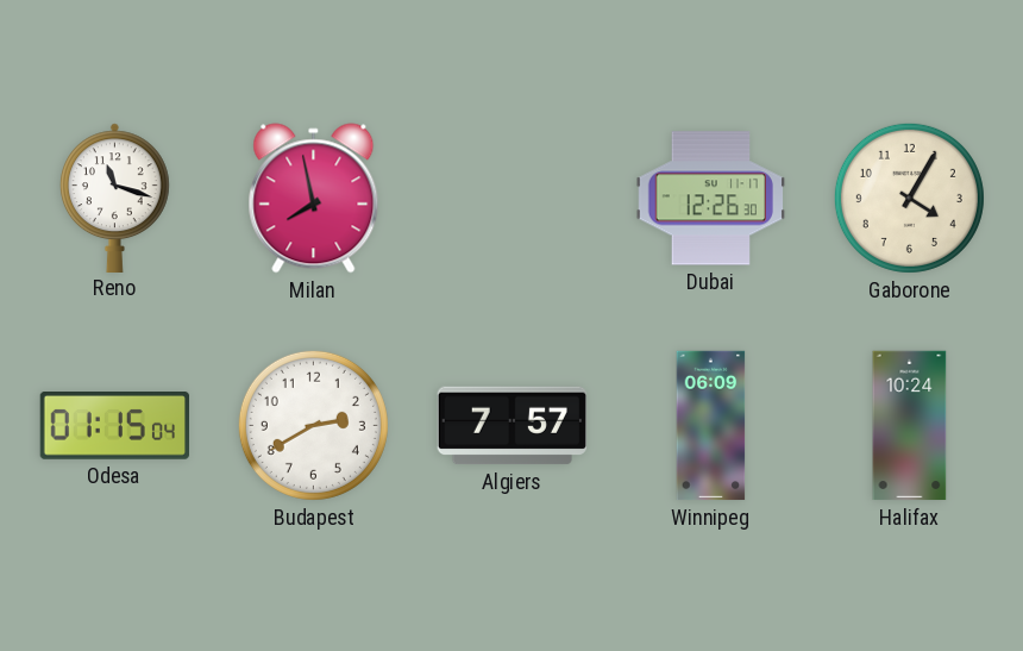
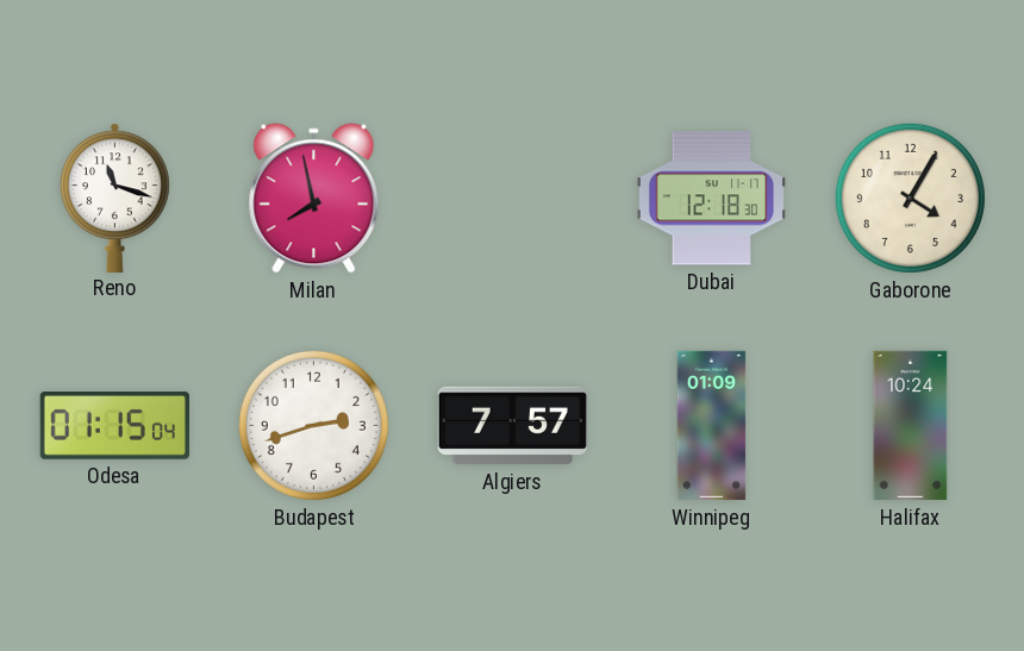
Dubai: 12:26 -> 12:18 (711, 199)
Budapest: 2:40 -> 2:42 (313, 425)
Winnipeg: 06:09 -> 01:09 (712, 426)
